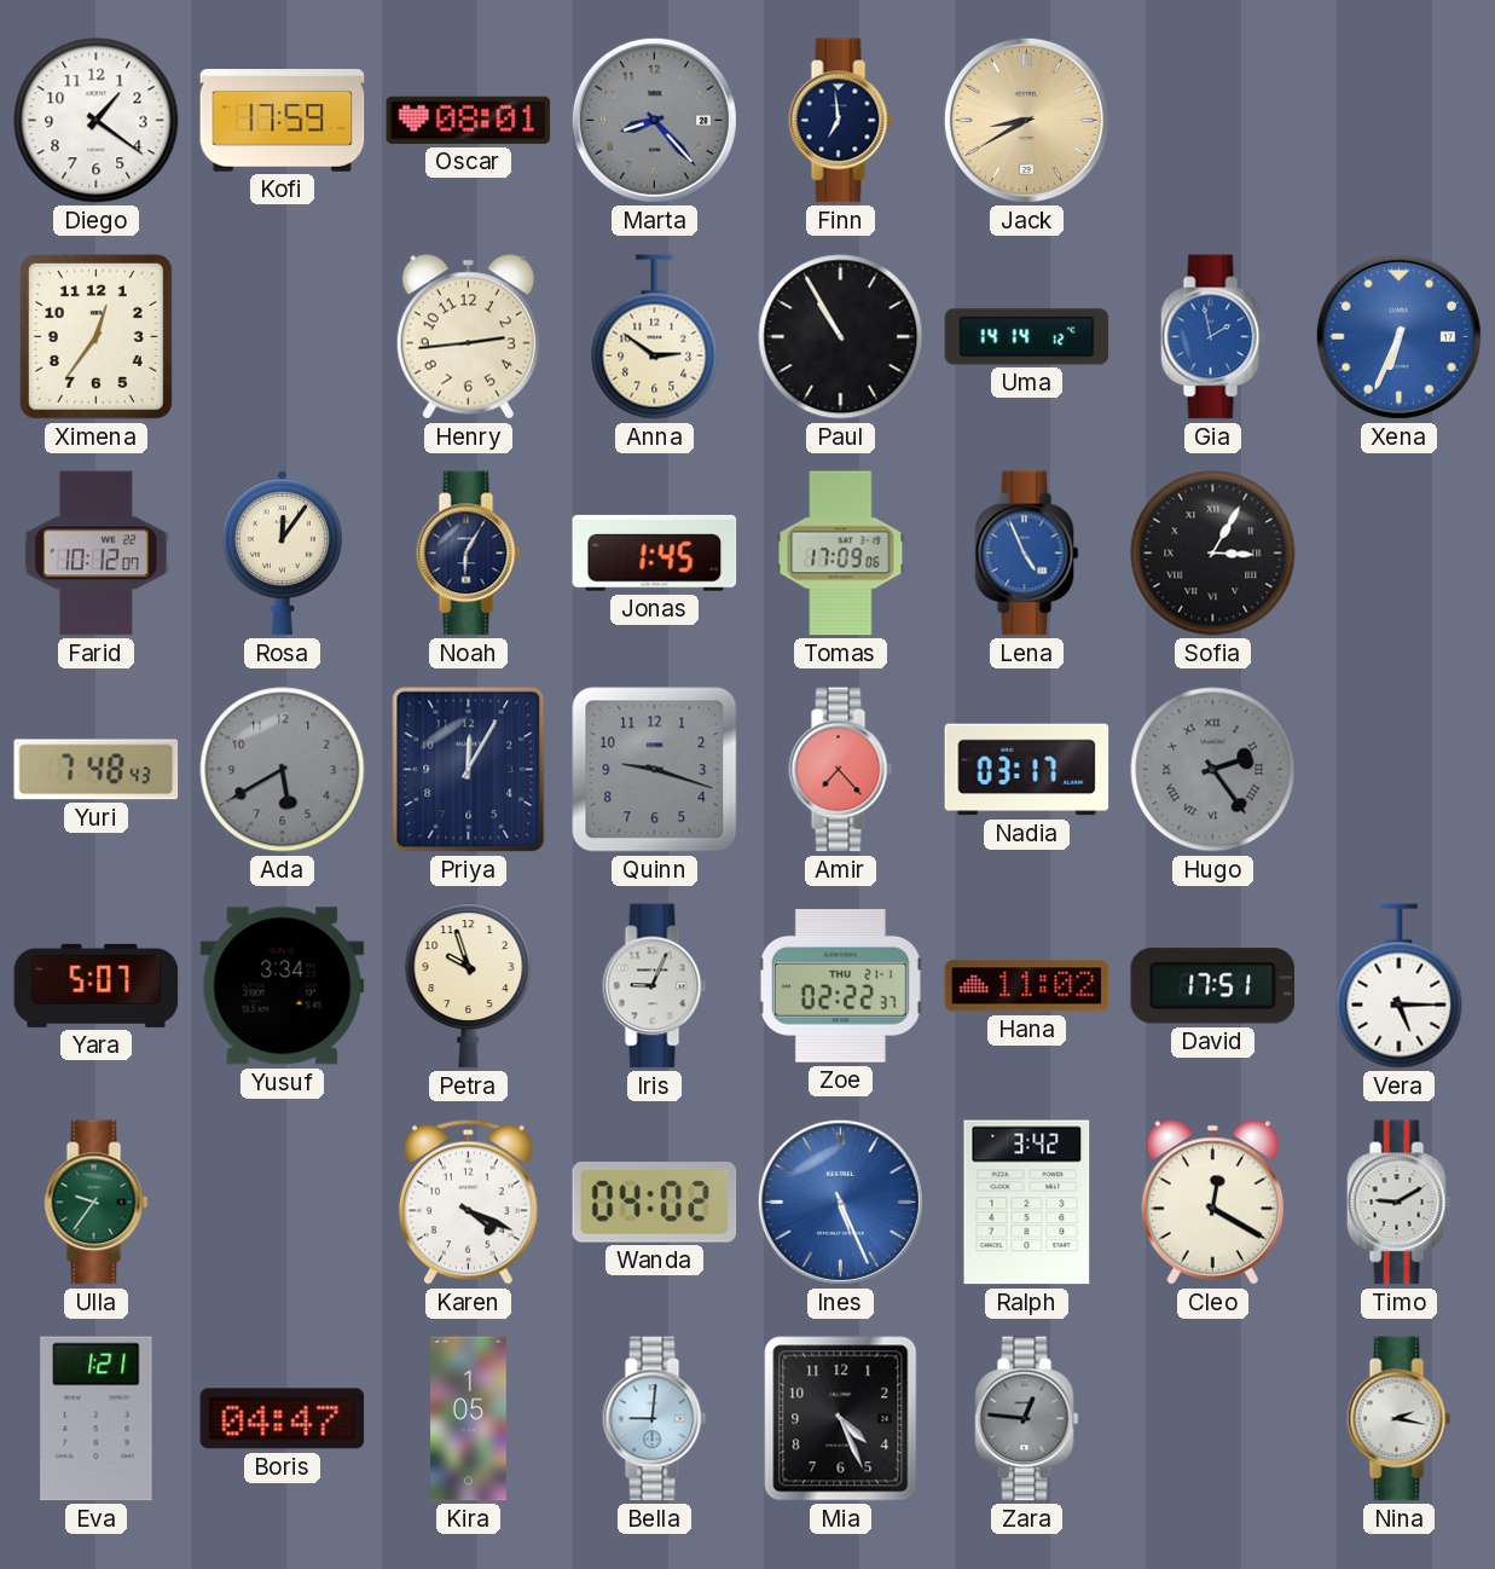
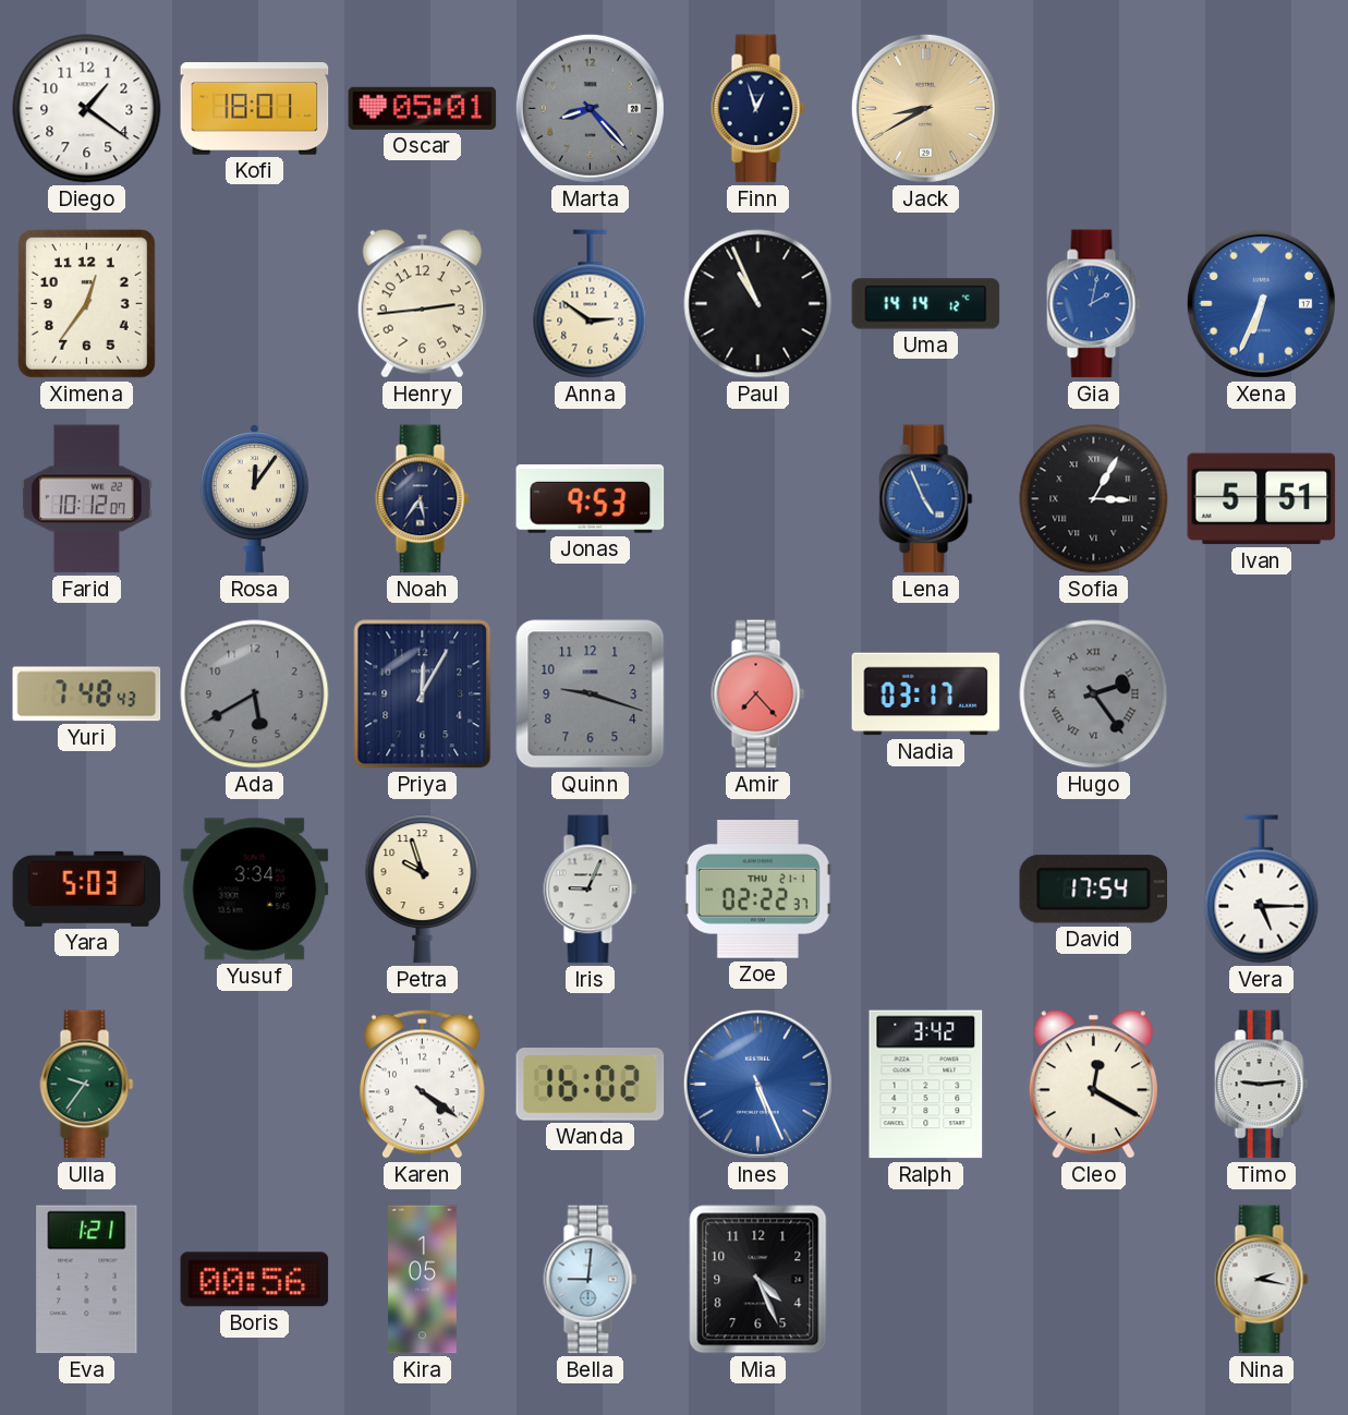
Kofi: 17:59 -> 18:01 (255, 109)
Oscar: 08:01 -> 05:01 (423, 108)
Finn: 6:59 -> 12:57 (758, 109)
Paul: 10:55 -> 10:56 (758, 304)
Gia: 1:58 -> 2:02 (1094, 304)
Noah: 6:05 -> 5:36 (423, 499)
Jonas: 1:45 -> 9:53 (591, 498)
Tomas: 17:09 -> none (841, 554)
Ivan: none -> 5:51 (1262, 499)
Yara: 5:07 -> 5:03 (87, 888)
Hana: 11:02 -> none (1027, 986)
David: 17:51 -> 17:54 (1094, 890)
Karen: 4:19 -> 4:21 (422, 1084)
Wanda: 04:02 -> 16:02 (591, 1085)
Timo: 9:10 -> 9:14 (1262, 1085)
Boris: 04:47 -> 00:56 (255, 1280)
Zara: 12:46 -> none (1027, 1419)
